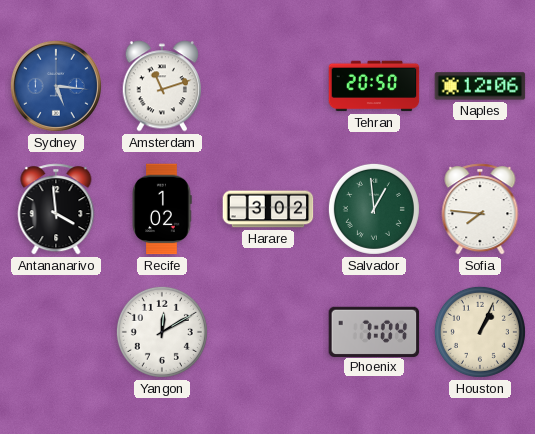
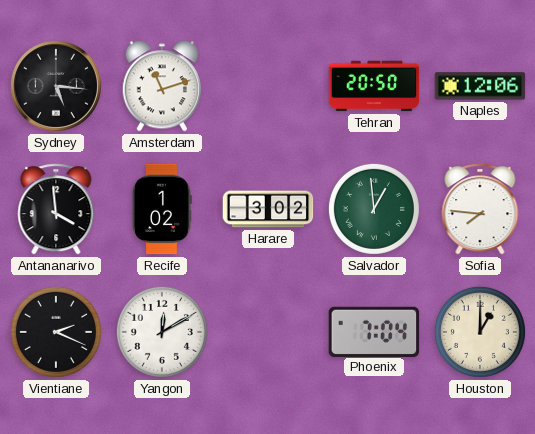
Sydney dial: blue -> black (56, 86)
Vientiane: none -> 2:19 (56, 332)
Houston: 1:04 -> 1:00 (480, 332)
